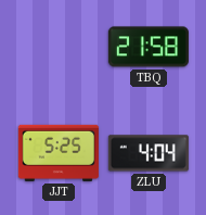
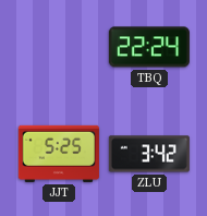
TBQ: 21:58 -> 22:24 (149, 47)
ZLU: 4:04 -> 3:42 (149, 154)
